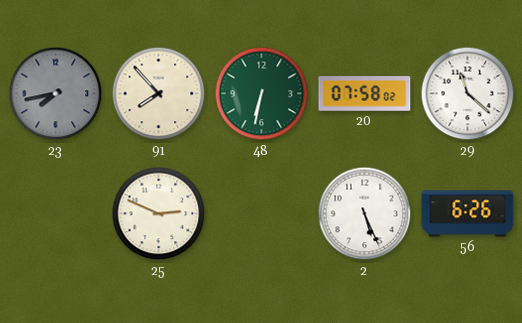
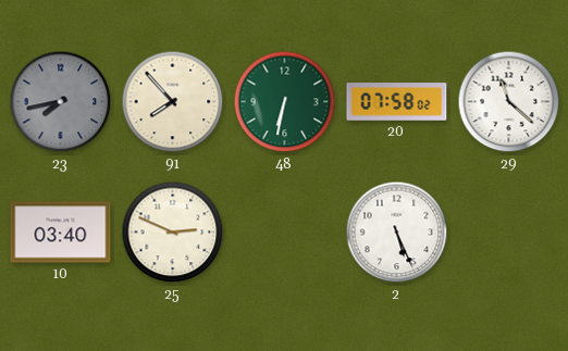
10: none -> 03:40 (61, 233)
56: 6:26 -> none (468, 214)
